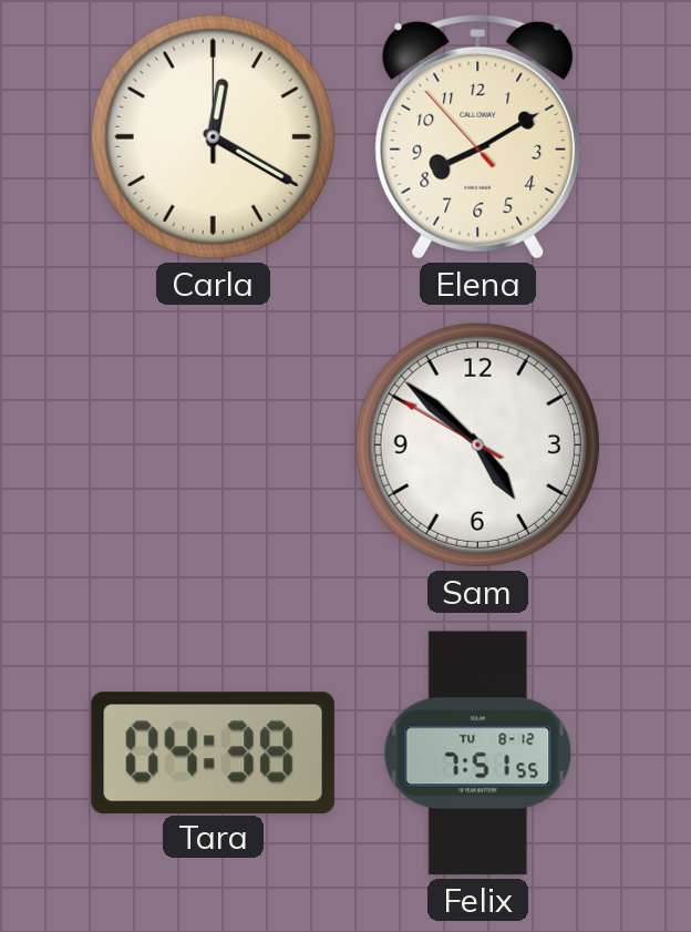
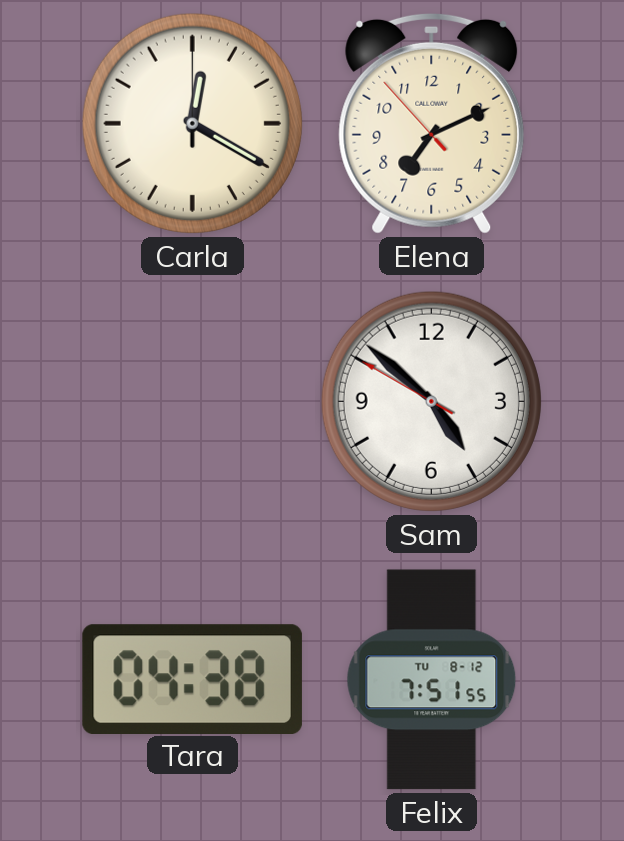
Elena: 8:09 -> 7:10 (432, 123)
